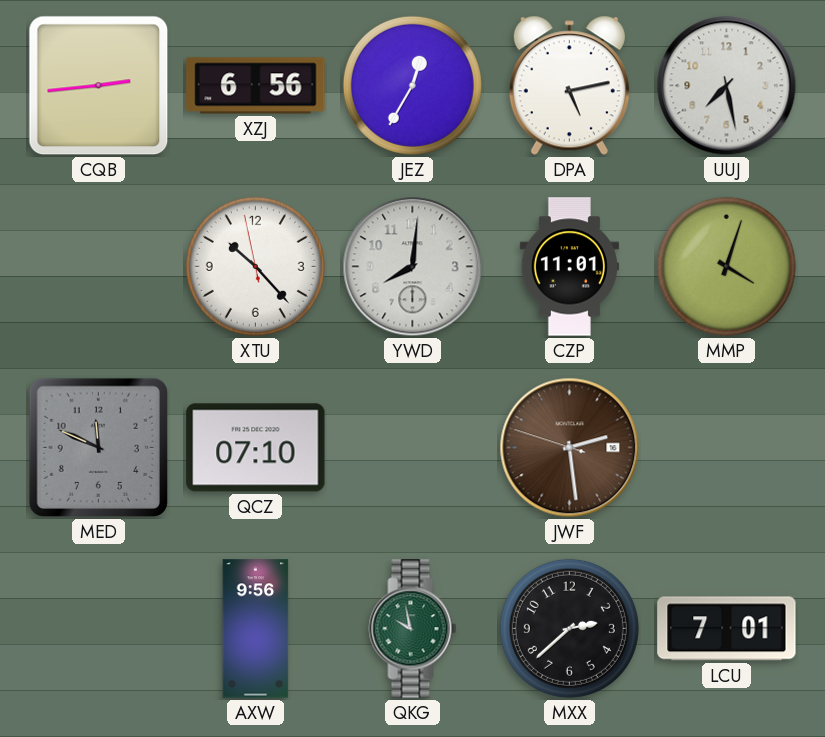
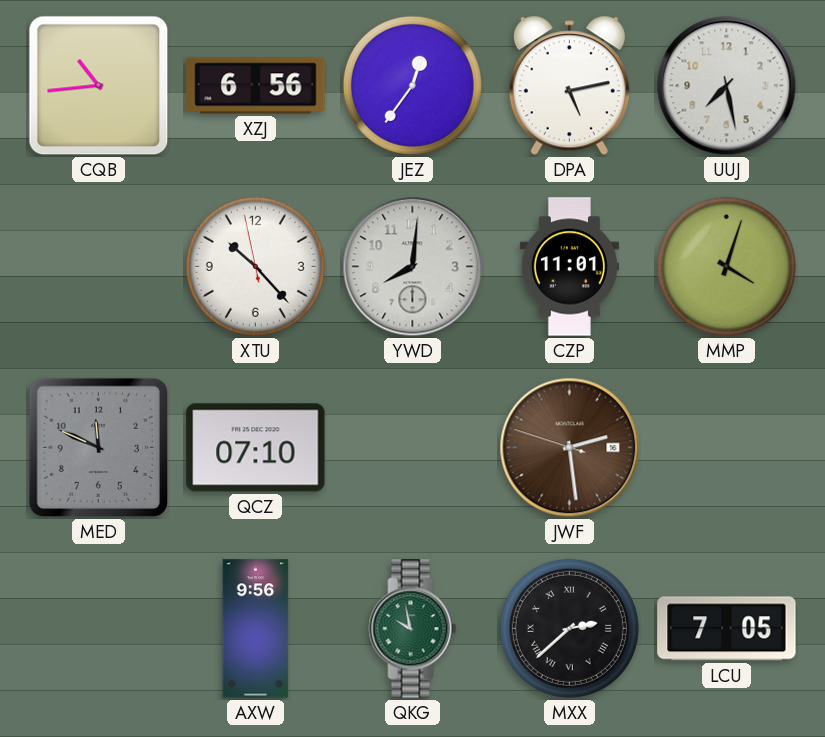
CQB: 2:44 -> 10:44 (99, 86)
JEZ: 12:35 -> 12:36 (412, 85)
MXX numerals: Arabic -> Roman (569, 628)
LCU: 7:01 -> 7:05 (727, 629)
